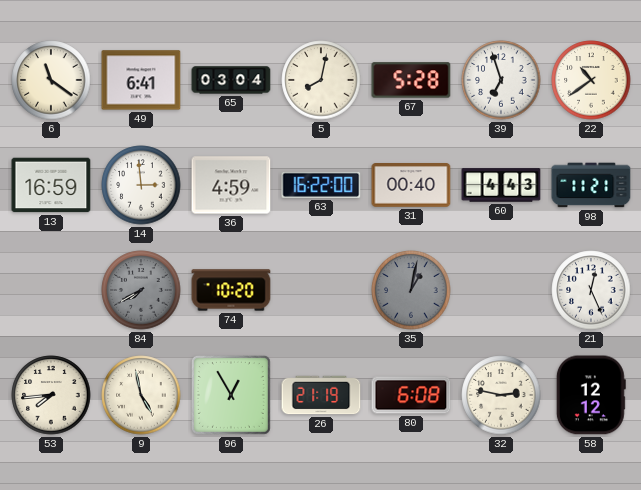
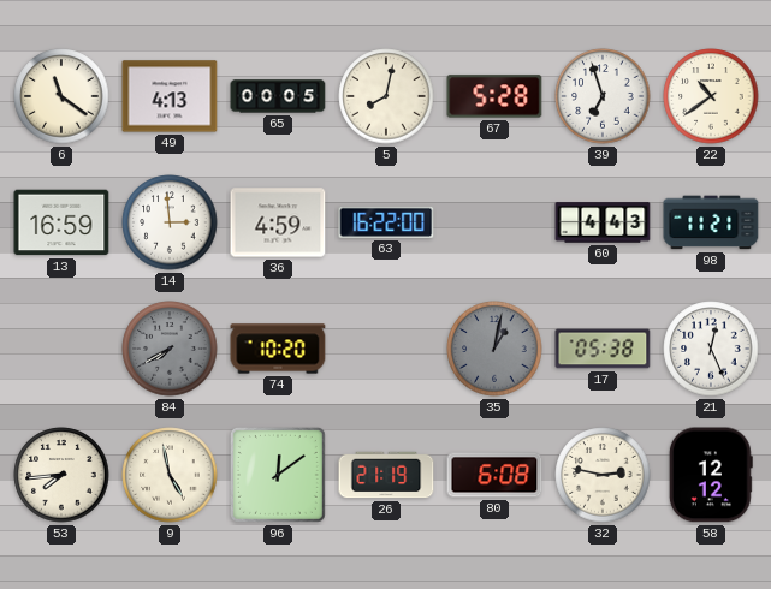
49: 6:41 -> 4:13 (170, 96)
65: 03:04 -> 00:05 (278, 96)
31: 00:40 -> none (411, 185)
17: none -> 05:38 (603, 349)
96: 12:55 -> 12:09 (278, 475)
